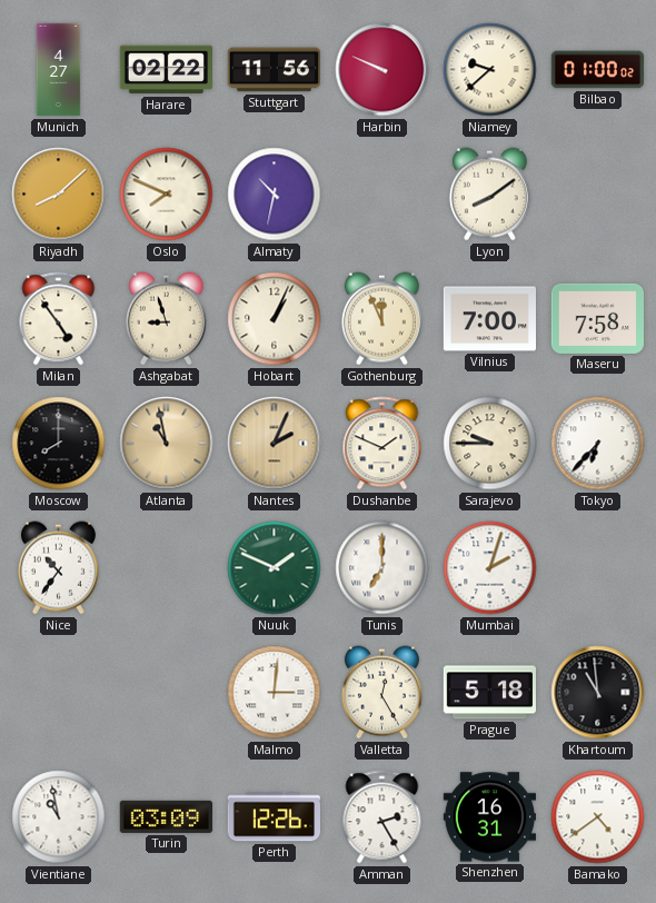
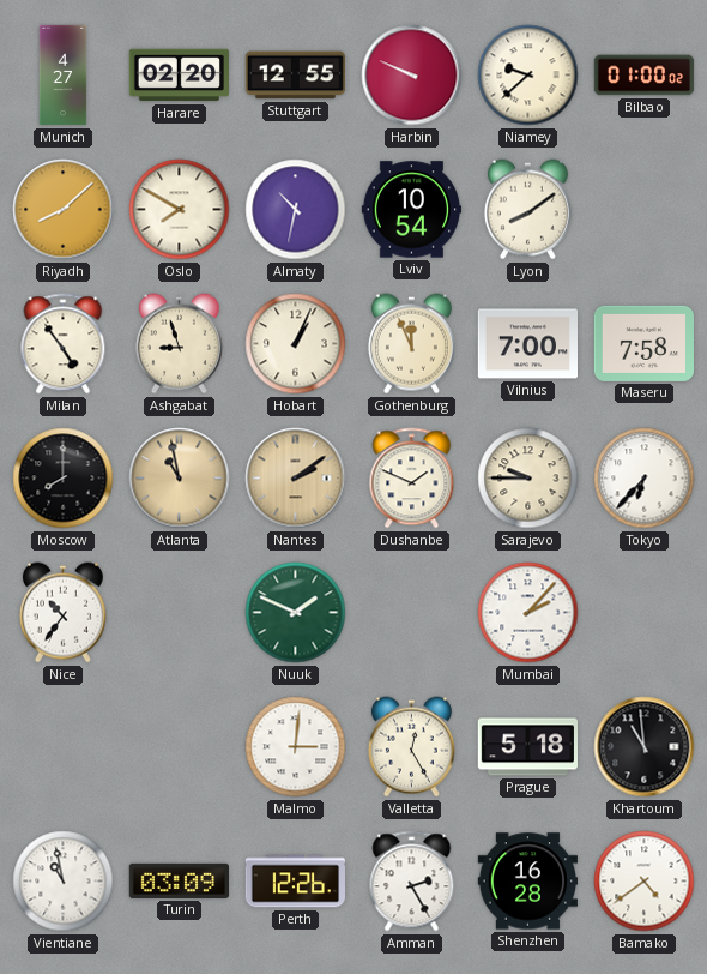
Harare: 02:22 -> 02:20 (179, 76)
Stuttgart: 11:56 -> 12:55 (295, 76)
Oslo: 7:49 -> 7:50 (180, 210)
Lviv: none -> 10:54 (412, 210)
Nantes: 2:04 -> 2:09 (296, 479)
Tunis: 7:00 -> none (382, 568)
Mumbai: 2:03 -> 2:07 (528, 613)
Shenzhen: 16:31 -> 16:28 (528, 882)
